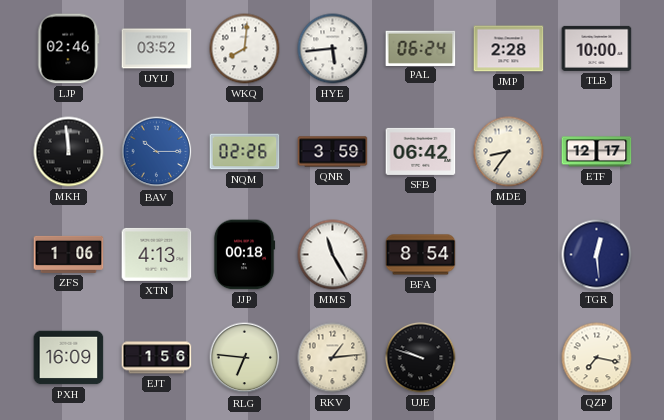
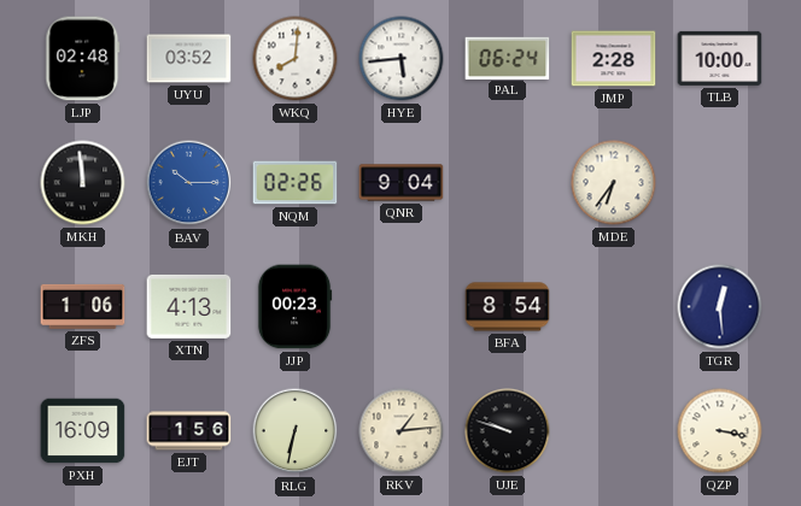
LJP: 02:46 -> 02:48 (83, 59)
QNR: 3:59 -> 9:04 (402, 183)
SFB: 06:42 -> none (421, 151)
MDE: 8:36 -> 6:36 (614, 183)
ETF: 12:17 -> none (597, 152)
JJP: 00:18 -> 00:23 (294, 307)
MMS: 11:25 -> none (333, 255)
RLG: 6:46 -> 6:32 (296, 431)
QZP: 7:17 -> 3:17 (720, 431)
